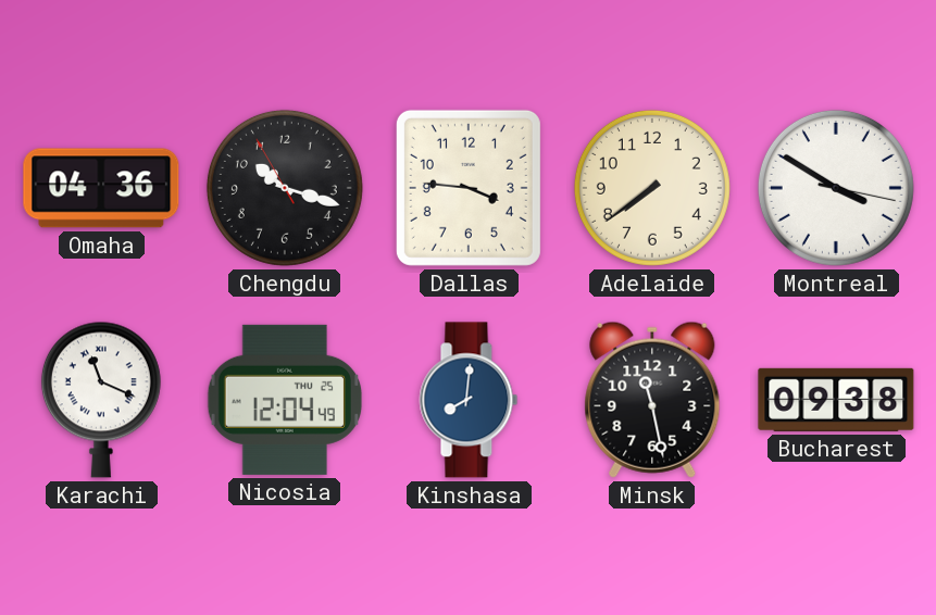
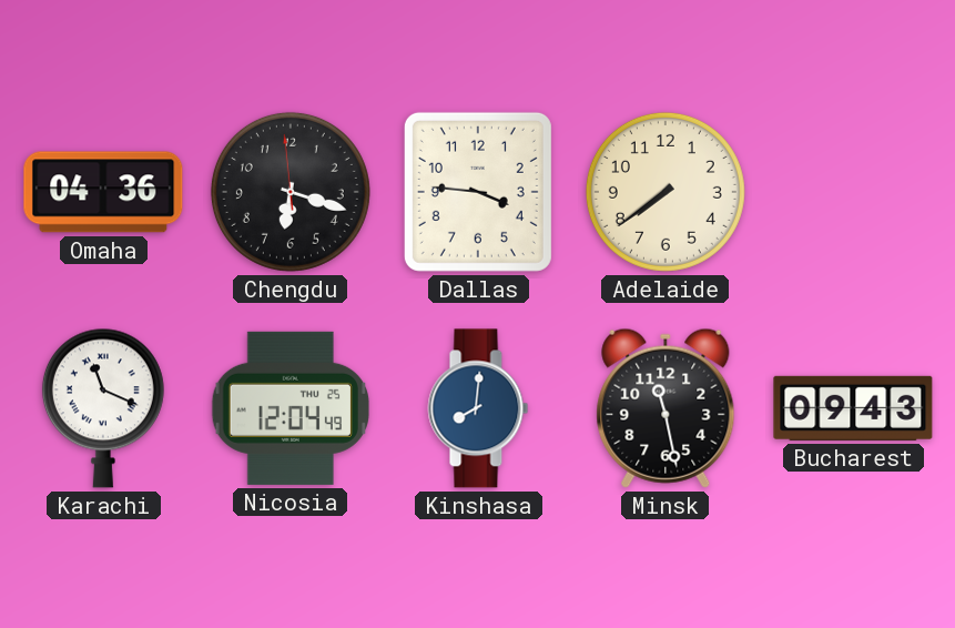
Chengdu: 10:17 -> 6:17 (291, 192)
Montreal: 3:50 -> none (836, 188)
Bucharest: 09:38 -> 09:43 (853, 408)
